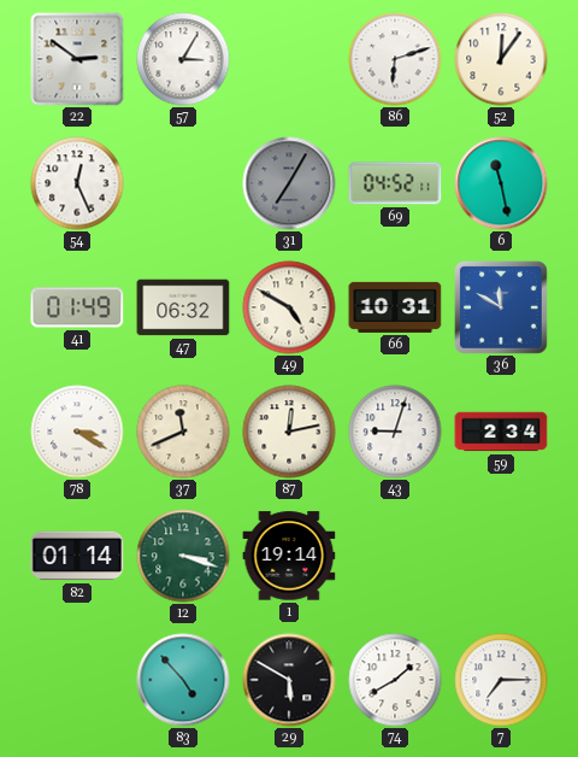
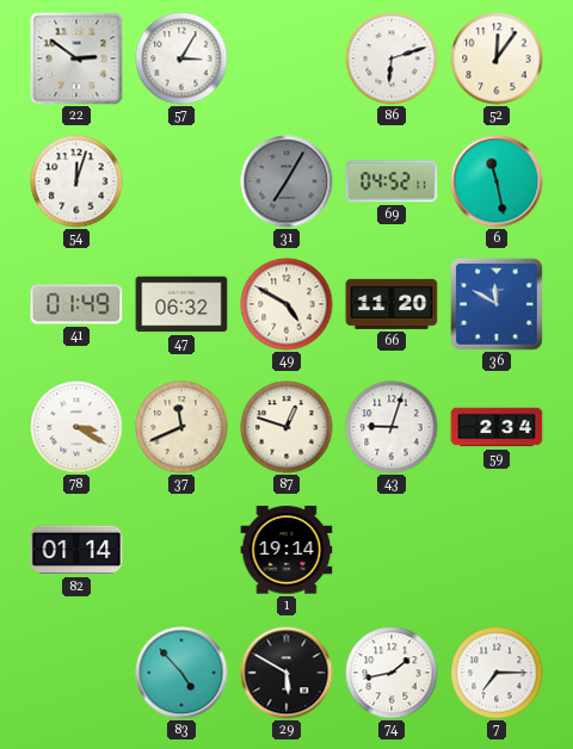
54: 12:26 -> 12:03 (76, 181)
66: 10:31 -> 11:20 (392, 304)
87: 12:13 -> 12:48 (286, 427)
12: 3:18 -> none (183, 556)
74: 1:40 -> 1:43 (392, 673)
